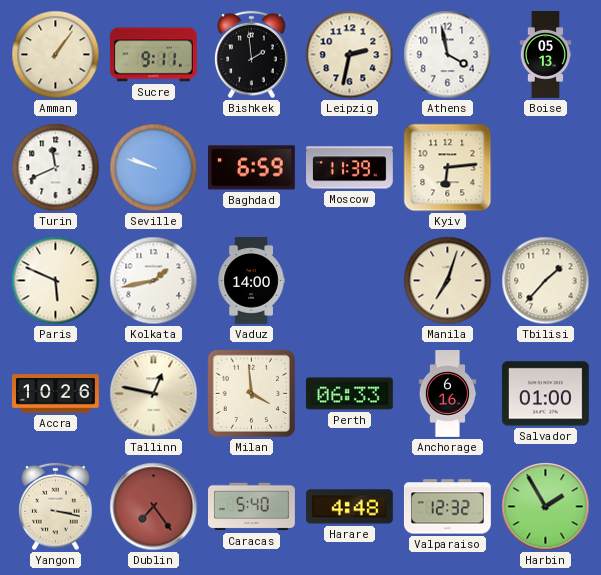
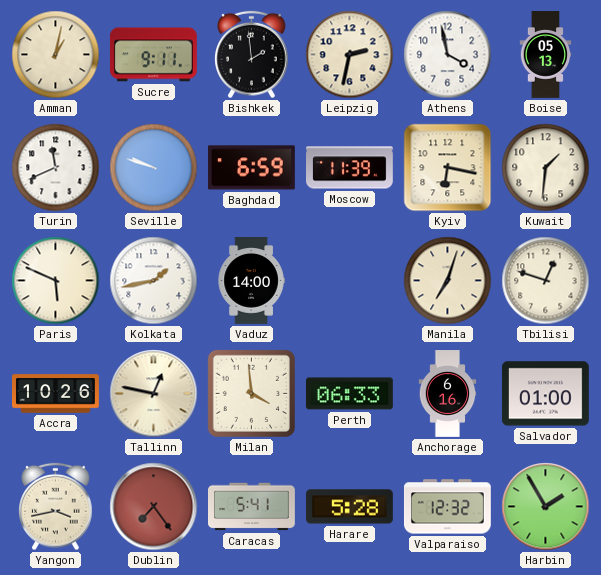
Amman: 1:06 -> 1:02 (56, 55)
Kyiv: 6:14 -> 6:17 (448, 168)
Kuwait: none -> 1:31 (546, 168)
Tbilisi: 1:37 -> 12:48 (546, 281)
Yangon: 3:17 -> 3:43 (56, 507)
Caracas: 5:40 -> 5:41 (252, 507)
Harare: 4:48 -> 5:28 (350, 507)
